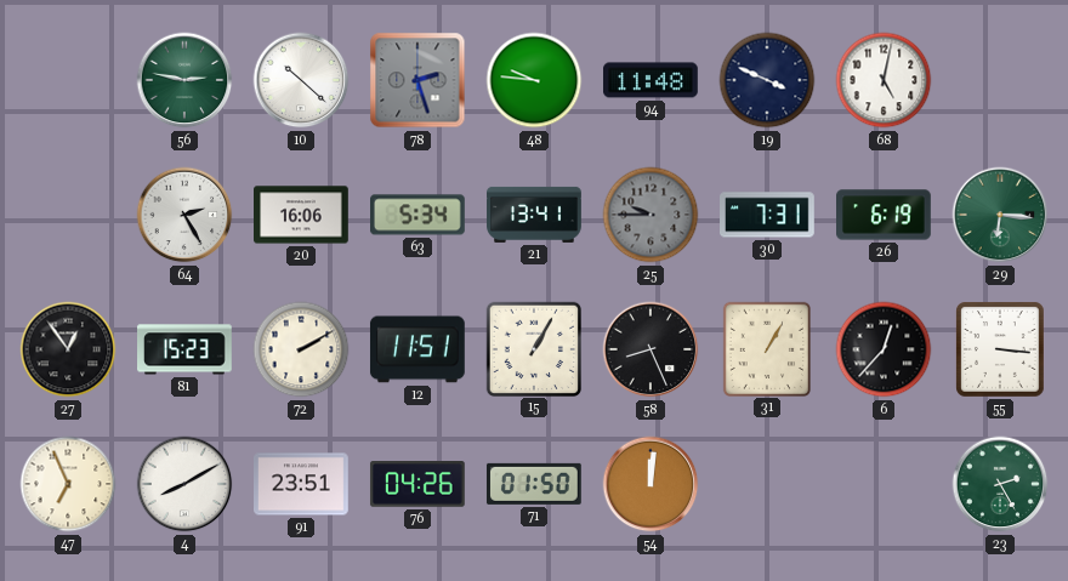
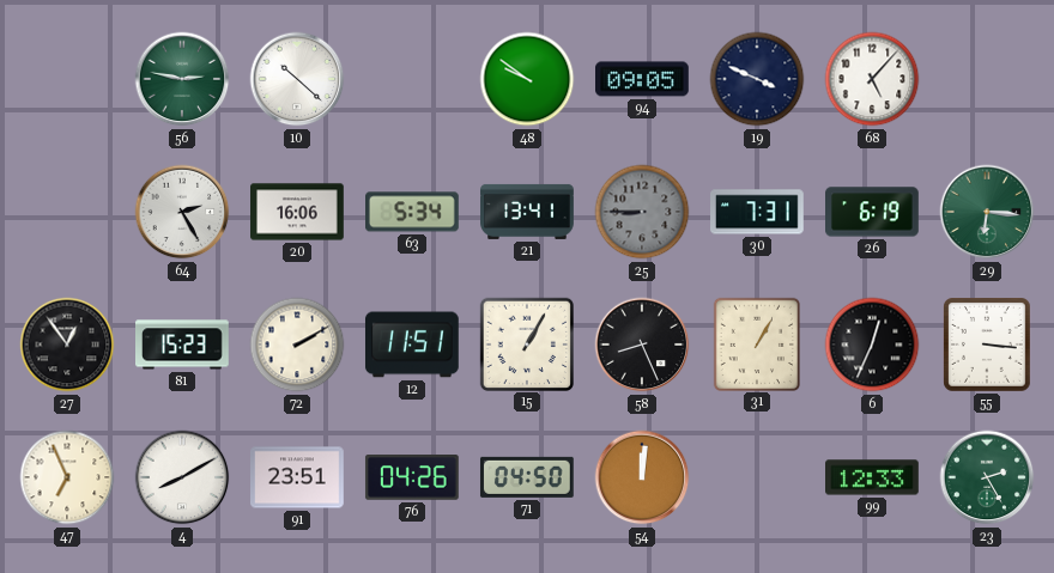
78: 2:27 -> none (417, 80)
48: 9:46 -> 9:51 (527, 79)
94: 11:48 -> 09:05 (643, 79)
68: 5:02 -> 5:07 (872, 79)
25: 9:45 -> 8:45 (642, 212)
6: 12:37 -> 12:34 (872, 345)
71: 01:50 -> 04:50 (527, 477)
99: none -> 12:33 (873, 477)
